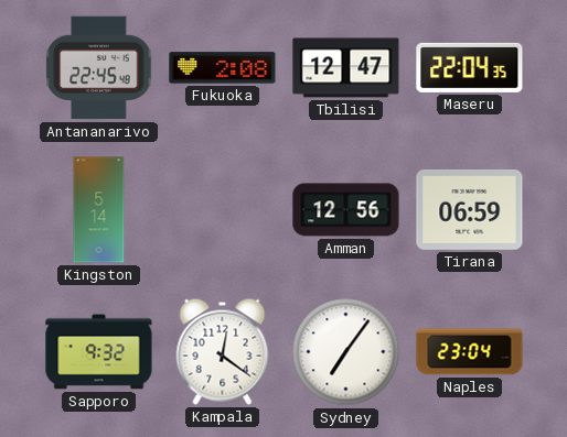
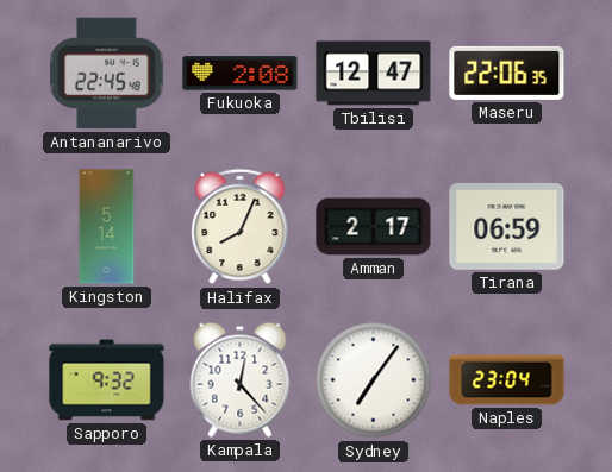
Maseru: 22:04 -> 22:06 (507, 73)
Halifax: none -> 8:04 (241, 227)
Amman: 12:56 -> 2:17 (374, 227)
Kampala: 12:21 -> 12:23 (241, 379)
